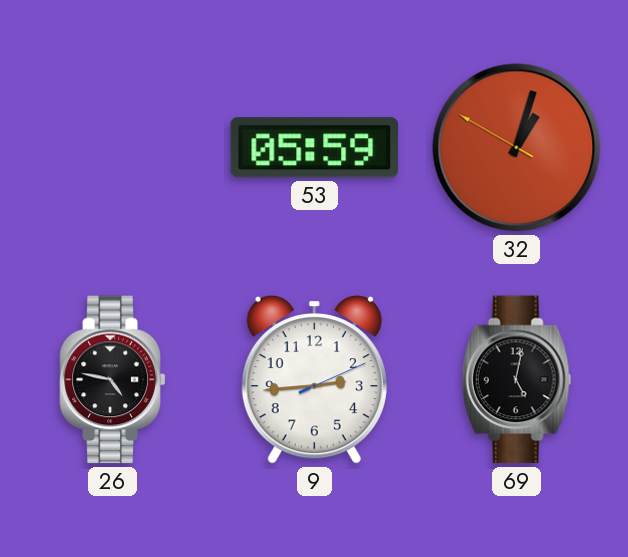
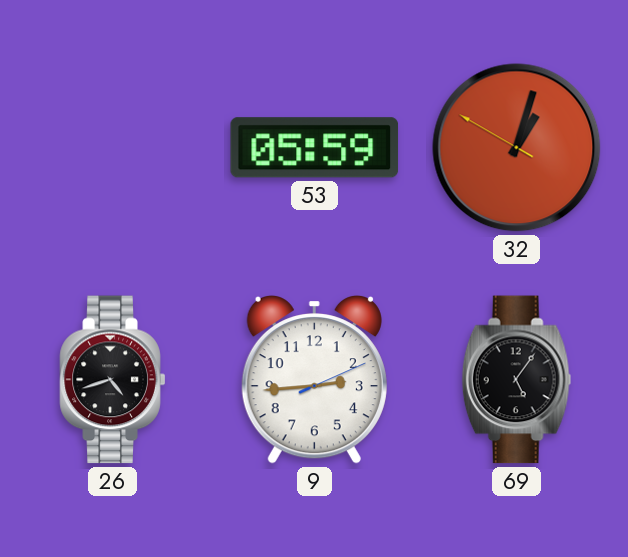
26: 4:47 -> 4:42 (113, 380)
69: 5:02 -> 5:06 (517, 380)
